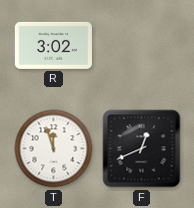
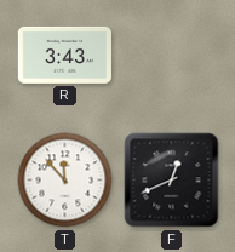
R: 3:02 -> 3:43 (64, 55)
T: 11:57 -> 11:53 (65, 181)
